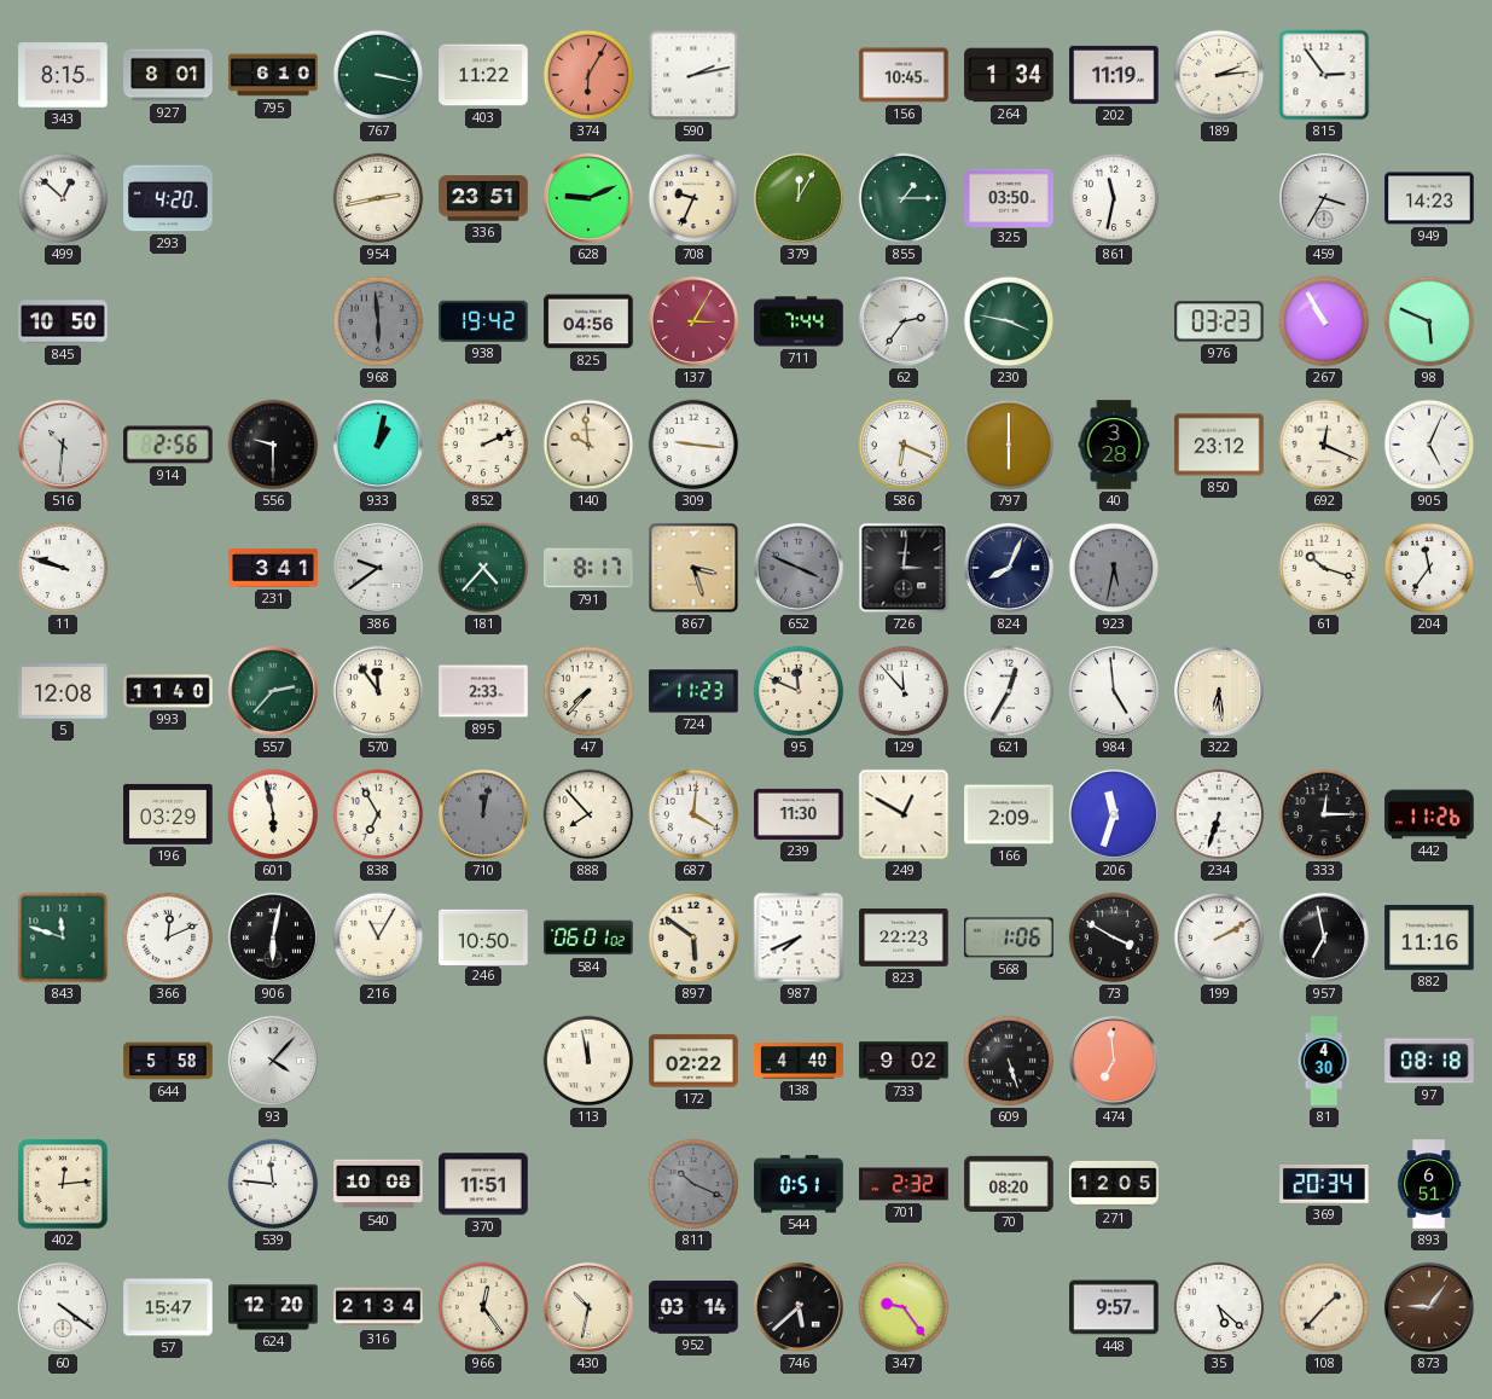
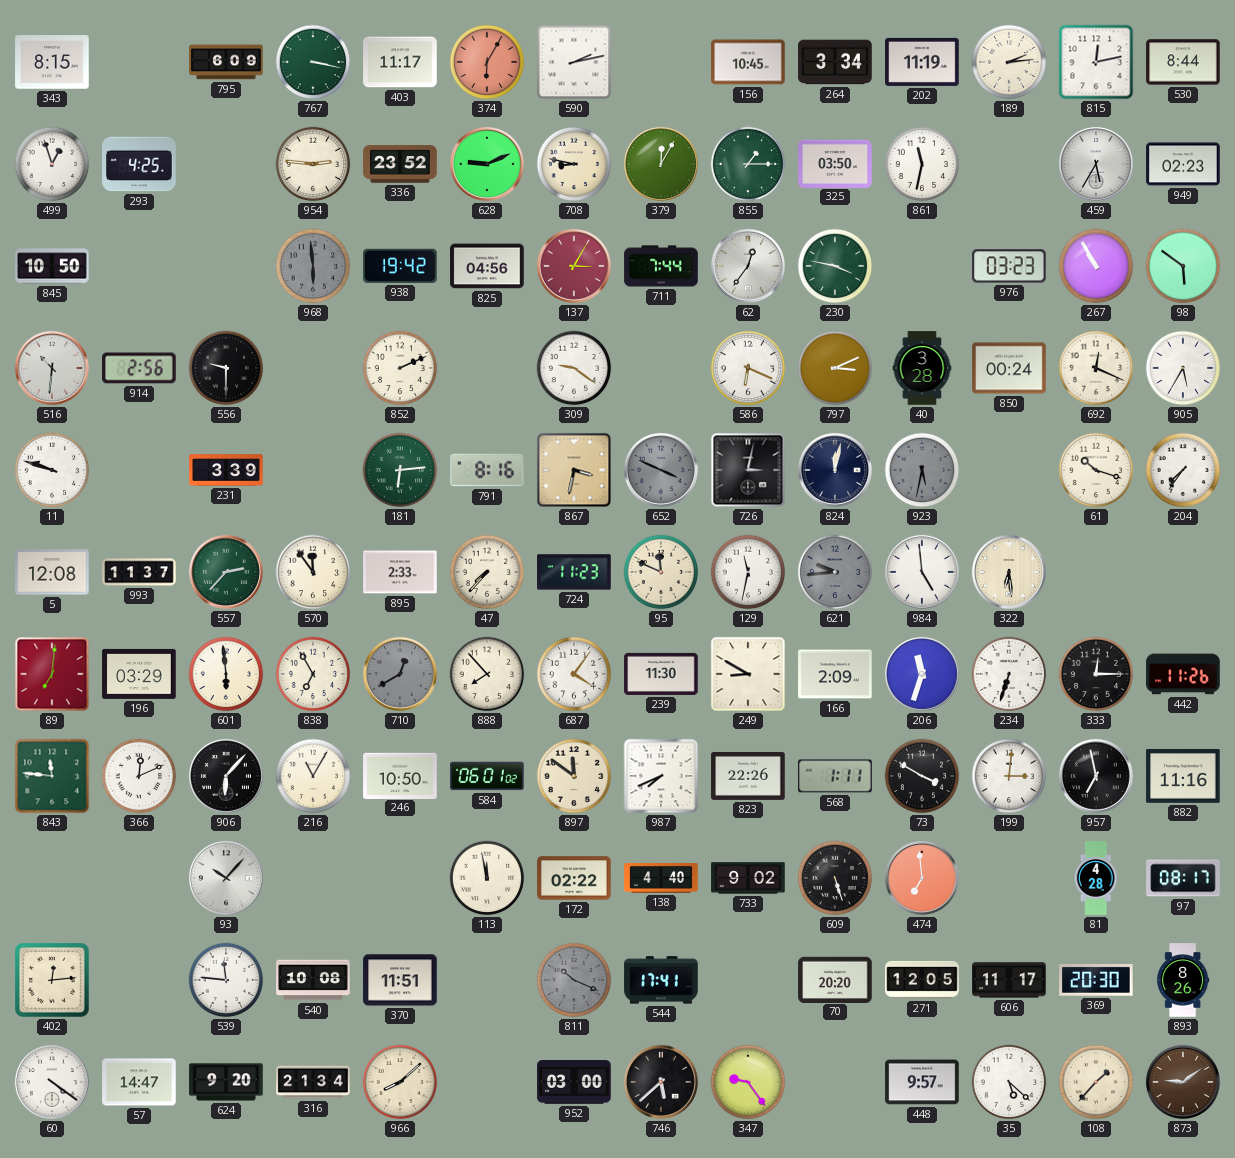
927: 8:01 -> none (168, 75)
795: 6:10 -> 6:09 (226, 62)
403: 11:22 -> 11:17 (400, 62)
264: 1:34 -> 3:34 (835, 62)
815: 2:54 -> 12:13 (1096, 62)
530: none -> 8:44 (1183, 62)
499: 12:52 -> 12:57 (52, 164)
293: 4:20 -> 4:25 (139, 164)
954: 2:43 -> 2:46 (313, 164)
336: 23:51 -> 23:52 (400, 164)
708: 9:34 -> 8:47 (574, 164)
459: 3:35 -> 5:35 (1096, 164)
949: 14:23 -> 02:23 (1183, 164)
62: 2:36 -> 12:36 (748, 266)
98: 5:49 -> 5:51 (1183, 266)
933: 1:02 -> none (378, 445)
140: 9:59 -> none (588, 445)
309: 9:16 -> 9:21 (574, 368)
797: 6:00 -> 3:11 (835, 368)
850: 23:12 -> 00:24 (1009, 368)
905: 5:04 -> 5:35 (1183, 368)
231: 3:41 -> 3:39 (226, 470)
386: 9:39 -> none (378, 568)
181: 4:37 -> 6:14 (400, 470)
791: 8:17 -> 8:16 (487, 470)
867: 3:27 -> 3:32 (574, 470)
726: 3:01 -> 3:02 (748, 470)
824: 8:04 -> 12:02 (835, 470)
204: 11:36 -> 7:36 (1183, 470)
993: 11:40 -> 11:37 (139, 572)
129: 11:53 -> 11:32 (748, 572)
621: 12:35 -> 9:44 (835, 572)
621 dial: white -> grey (835, 572)
89: none -> 7:01 (52, 674)
601: 5:58 -> 5:59 (226, 674)
710: 12:02 -> 12:40 (400, 674)
687: 4:01 -> 4:06 (574, 674)
249: 12:50 -> 8:50 (748, 674)
843: 11:48 -> 11:46 (52, 776)
906: 6:02 -> 6:07 (226, 776)
897: 5:51 -> 11:51 (574, 776)
823: 22:23 -> 22:26 (748, 776)
568: 1:06 -> 1:11 (835, 776)
199: 2:10 -> 3:01 (1009, 776)
644: 5:58 -> none (168, 1061)
93: 4:07 -> 10:07 (226, 878)
81: 4:30 -> 4:28 (1096, 878)
97: 08:18 -> 08:17 (1183, 878)
544: 0:51 -> 17:41 (661, 980)
701: 2:32 -> none (904, 1184)
70: 08:20 -> 20:20 (835, 979)
606: none -> 11:17 (1009, 980)
369: 20:34 -> 20:30 (1096, 980)
893: 6:51 -> 8:26 (1183, 980)
57: 15:47 -> 14:47 (139, 1082)
624: 12:20 -> 9:20 (226, 1082)
966: 12:24 -> 8:08 (400, 1082)
430: 10:32 -> none (588, 1307)
952: 03:14 -> 03:00 (574, 1082)
873: 9:06 -> 9:09 (1183, 1082)
